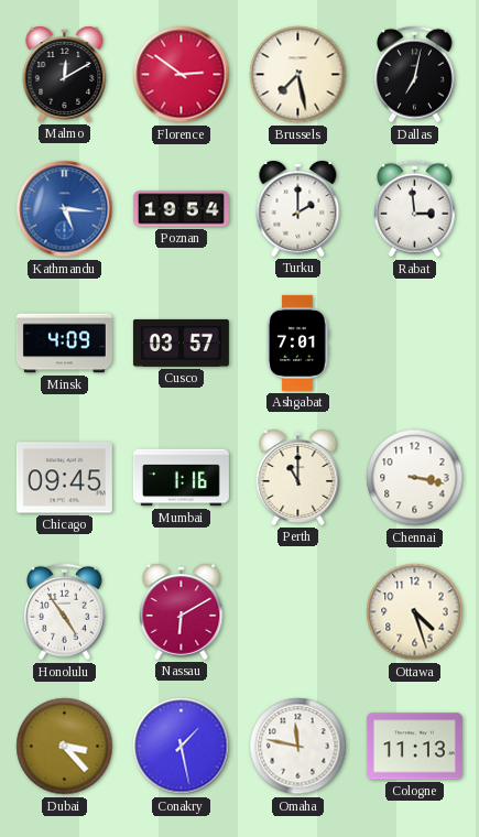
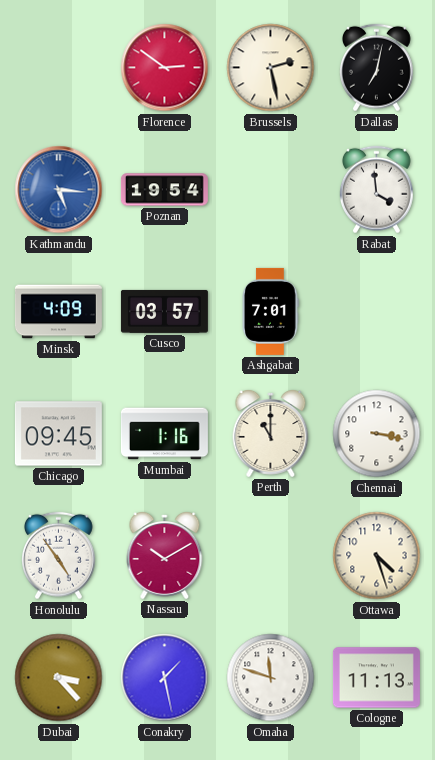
Malmo: 12:10 -> none (65, 75)
Brussels: 7:28 -> 2:28 (271, 68)
Turku: 2:00 -> none (298, 209)
Rabat: 2:59 -> 3:59 (377, 190)
Nassau: 6:10 -> 10:10 (165, 556)
Omaha: 11:47 -> 11:48 (271, 678)
